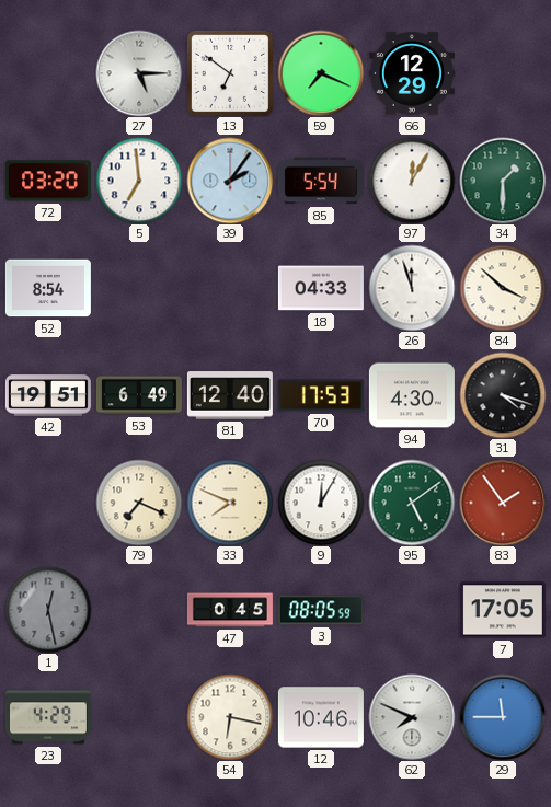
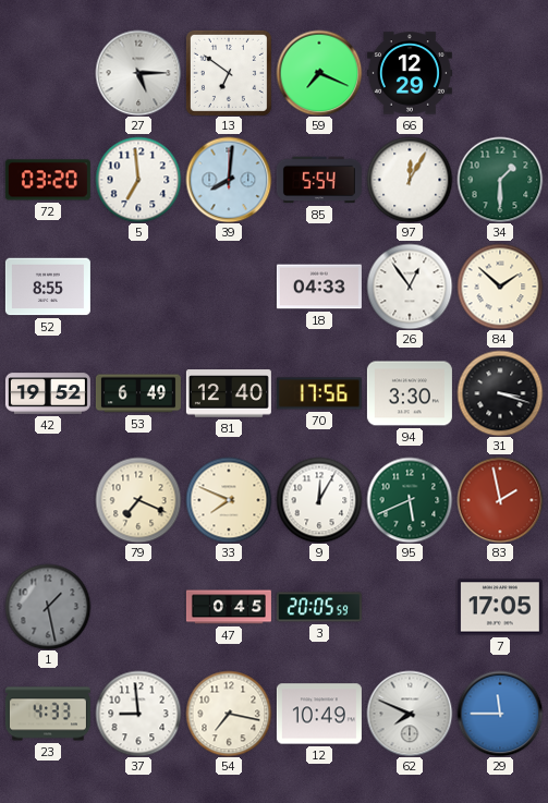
39: 2:06 -> 8:01 (229, 180)
52: 8:54 -> 8:55 (48, 287)
26: 11:57 -> 12:54 (410, 287)
84: 3:52 -> 1:52 (500, 287)
42: 19:51 -> 19:52 (48, 393)
70: 17:53 -> 17:56 (319, 393)
94: 4:30 -> 3:30 (410, 393)
31: 4:18 -> 3:18 (500, 393)
95: 5:09 -> 5:41 (410, 500)
83: 1:54 -> 1:58 (500, 500)
1: 12:28 -> 1:28 (48, 607)
3: 08:05 -> 20:05 (319, 607)
23: 4:29 -> 4:33 (48, 714)
37: none -> 8:59 (138, 714)
54: 6:17 -> 7:17 (229, 714)
12: 10:46 -> 10:49 (319, 714)
